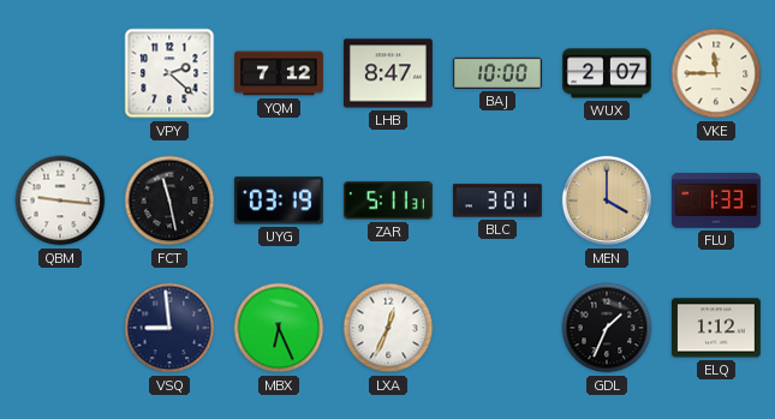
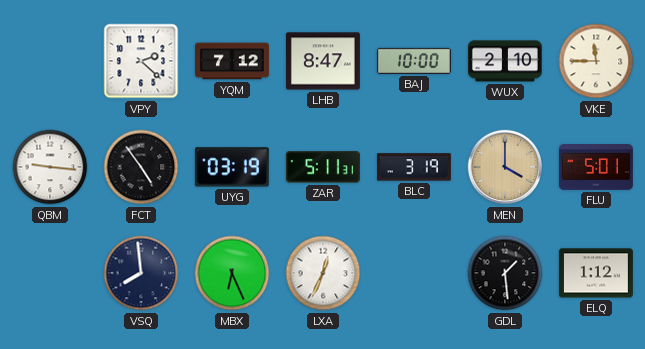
WUX: 2:07 -> 2:10 (505, 61)
FCT: 11:28 -> 4:54 (141, 167)
BLC: 3:01 -> 3:19 (414, 167)
FLU: 1:33 -> 5:01 (596, 168)
VSQ: 8:59 -> 7:59 (141, 273)
GDL: 1:34 -> 1:29 (505, 273)
